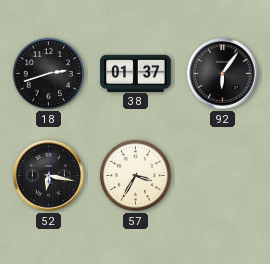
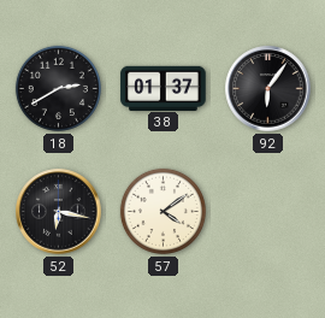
18: 2:42 -> 2:40 (58, 88)
57: 3:35 -> 4:09 (162, 211)
